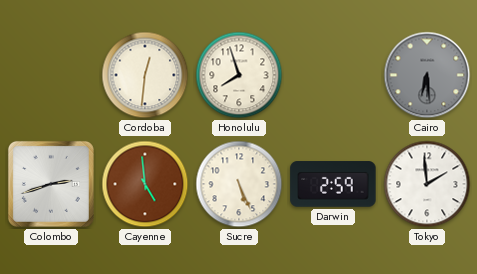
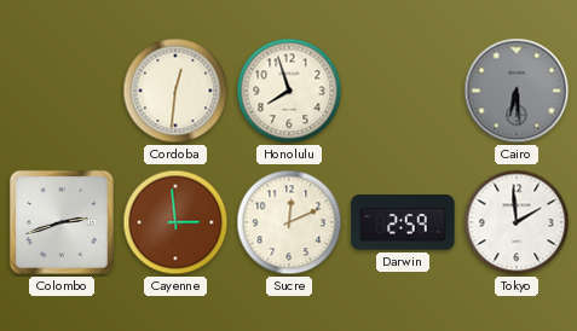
Cayenne: 4:59 -> 2:59 (175, 222)
Sucre: 5:26 -> 12:11 (289, 222)
